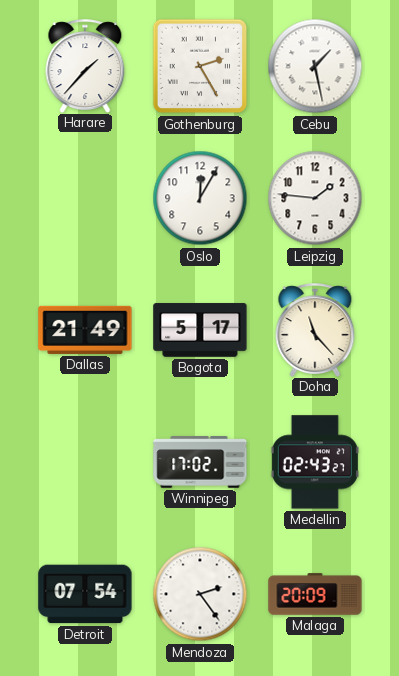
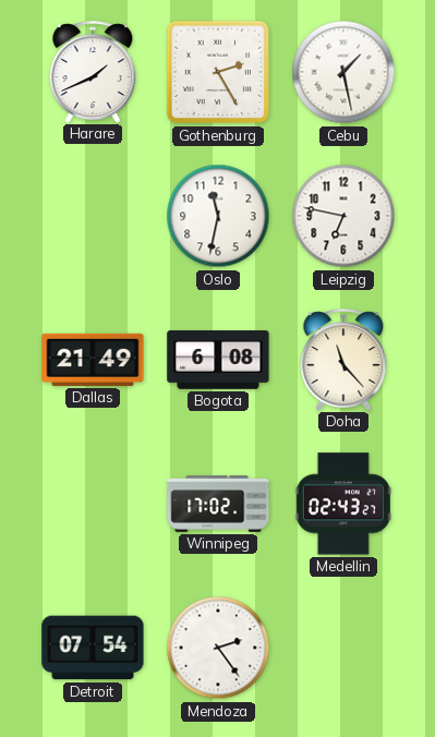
Harare: 1:37 -> 1:41 (93, 72)
Oslo: 12:05 -> 11:32 (218, 216)
Leipzig: 1:46 -> 6:47 (343, 216)
Bogota: 5:17 -> 6:08 (218, 360)
Malaga: 20:09 -> none (315, 594)
